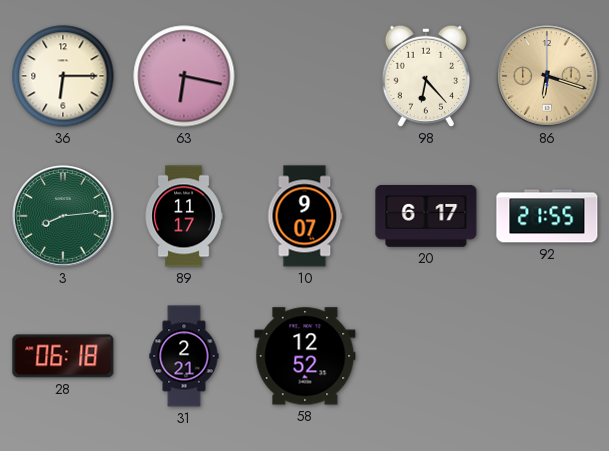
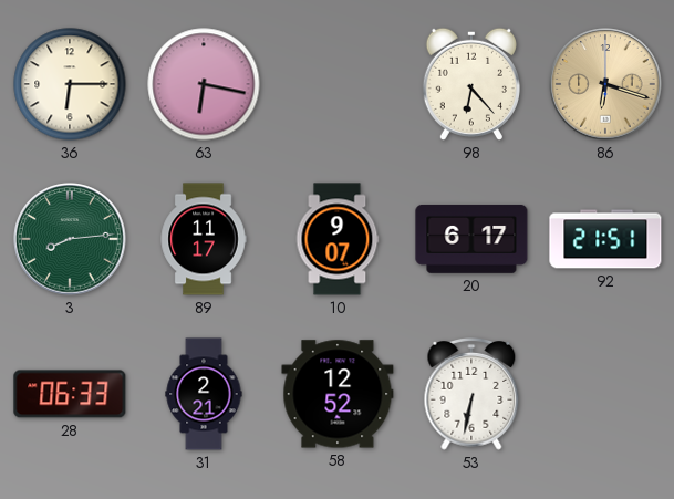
92: 21:55 -> 21:51 (605, 239)
28: 06:18 -> 06:33 (70, 394)
53: none -> 6:32 (471, 395)
